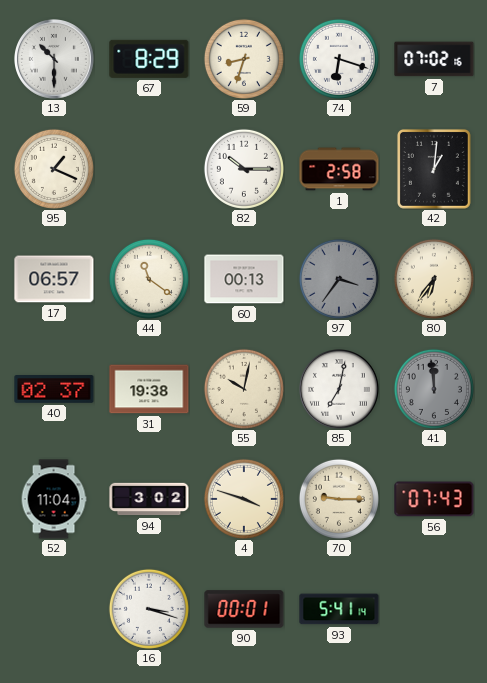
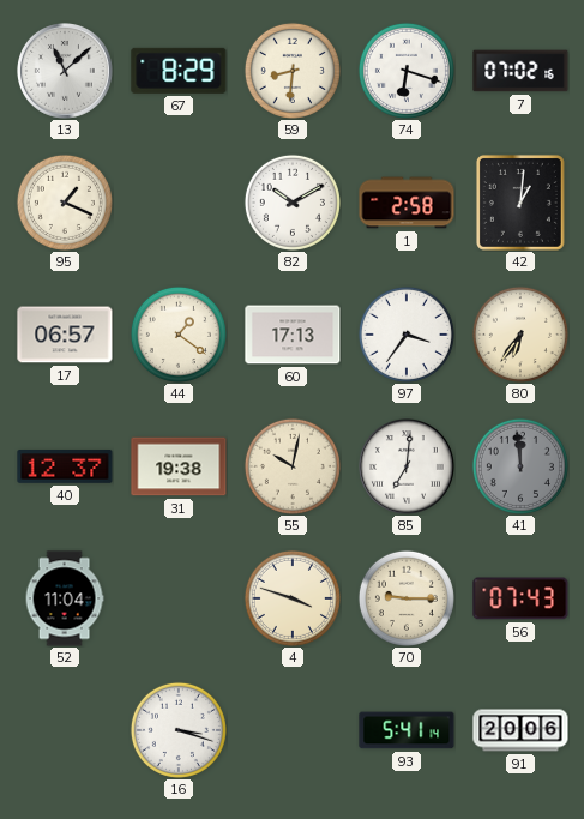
13: 10:30 -> 11:08 (66, 72)
59: 8:33 -> 8:31 (293, 71)
82: 10:15 -> 10:10 (293, 203)
44: 11:21 -> 1:21 (179, 335)
60: 00:13 -> 17:13 (293, 335)
97 dial: grey -> white (407, 335)
40: 02:37 -> 12:37 (65, 466)
85: 7:02 -> 7:01 (408, 468)
94: 3:02 -> none (149, 499)
90: 00:01 -> none (244, 609)
91: none -> 20:06 (520, 730)
